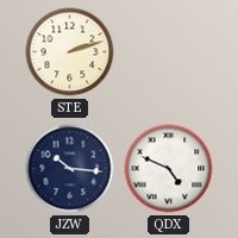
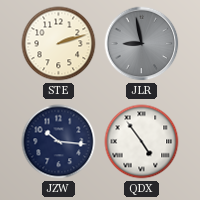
JLR: none -> 8:58 (142, 44)
QDX: 4:49 -> 4:54 (142, 142)
